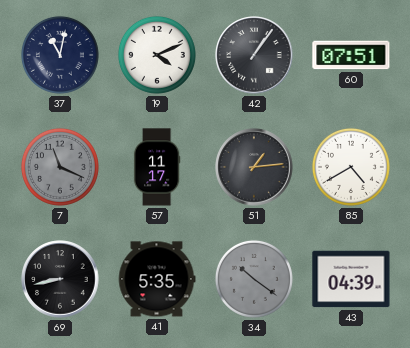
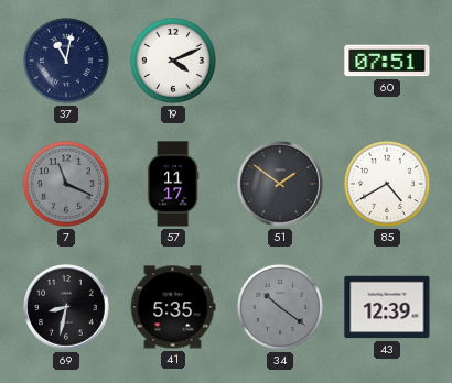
42: 1:06 -> none (254, 55)
51: 1:14 -> 1:51 (280, 184)
69: 8:43 -> 8:32 (66, 307)
43: 04:39 -> 12:39 (387, 307)
